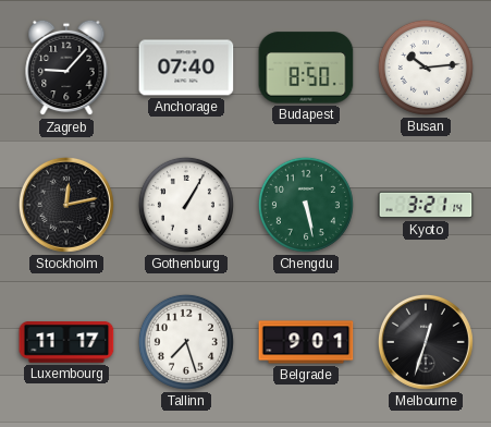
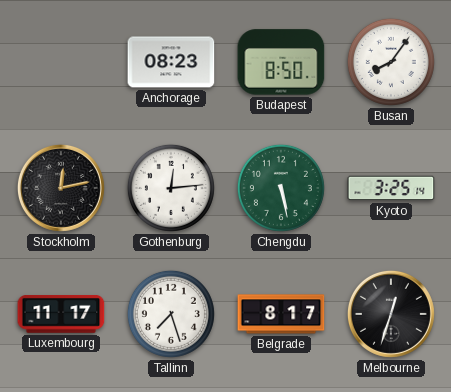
Zagreb: 9:07 -> none (66, 68)
Anchorage: 07:40 -> 08:23 (171, 62)
Busan: 10:14 -> 8:06 (391, 62)
Gothenburg: 1:05 -> 12:14 (171, 188)
Kyoto: 3:21 -> 3:25 (391, 188)
Belgrade: 9:01 -> 8:17 (281, 314)
